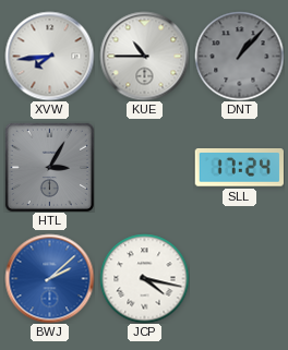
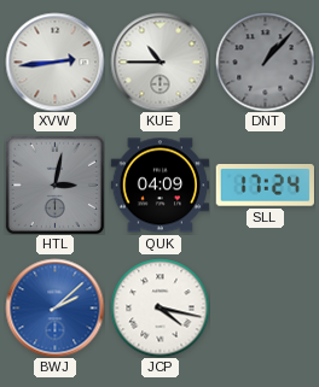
XVW: 7:44 -> 2:44 (54, 61)
HTL: 3:05 -> 3:02 (54, 184)
QUK: none -> 04:09 (159, 186)
